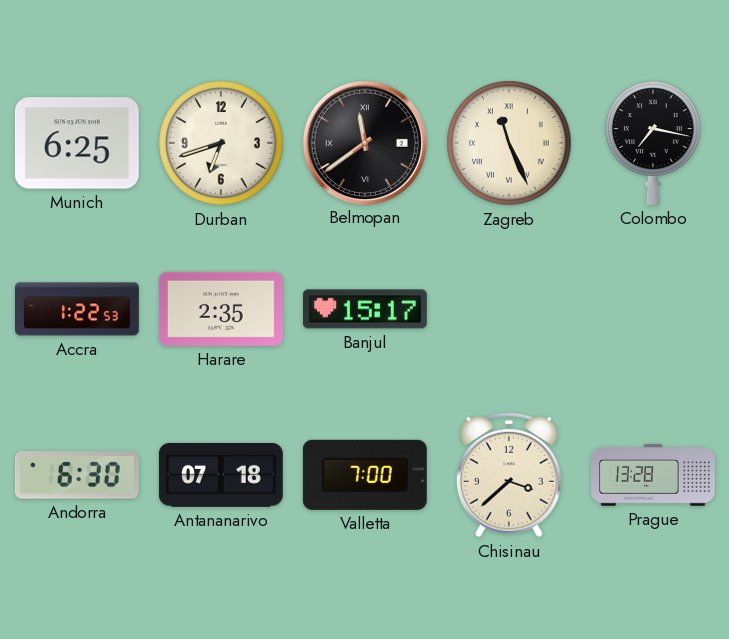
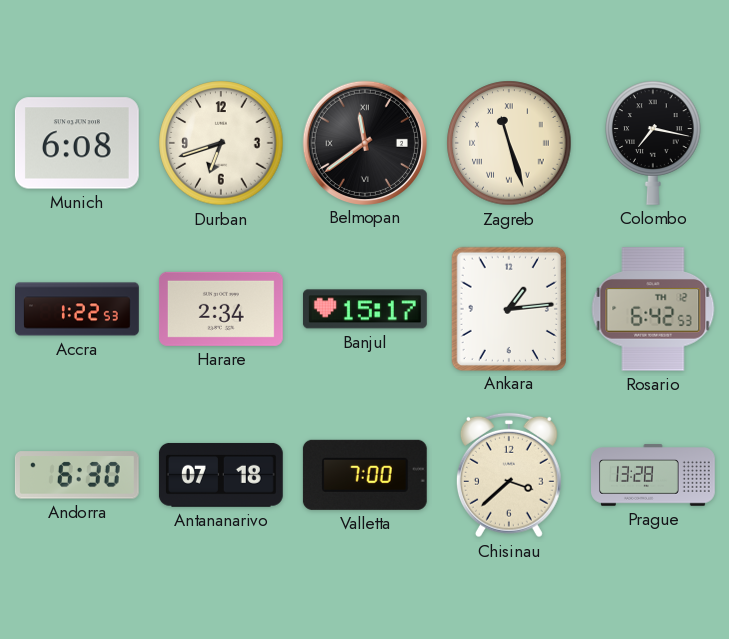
Munich: 6:25 -> 6:08 (77, 143)
Zagreb: 11:26 -> 11:27 (509, 143)
Harare: 2:35 -> 2:34 (221, 309)
Ankara: none -> 1:14 (508, 308)
Rosario: none -> 6:42 (653, 309)
